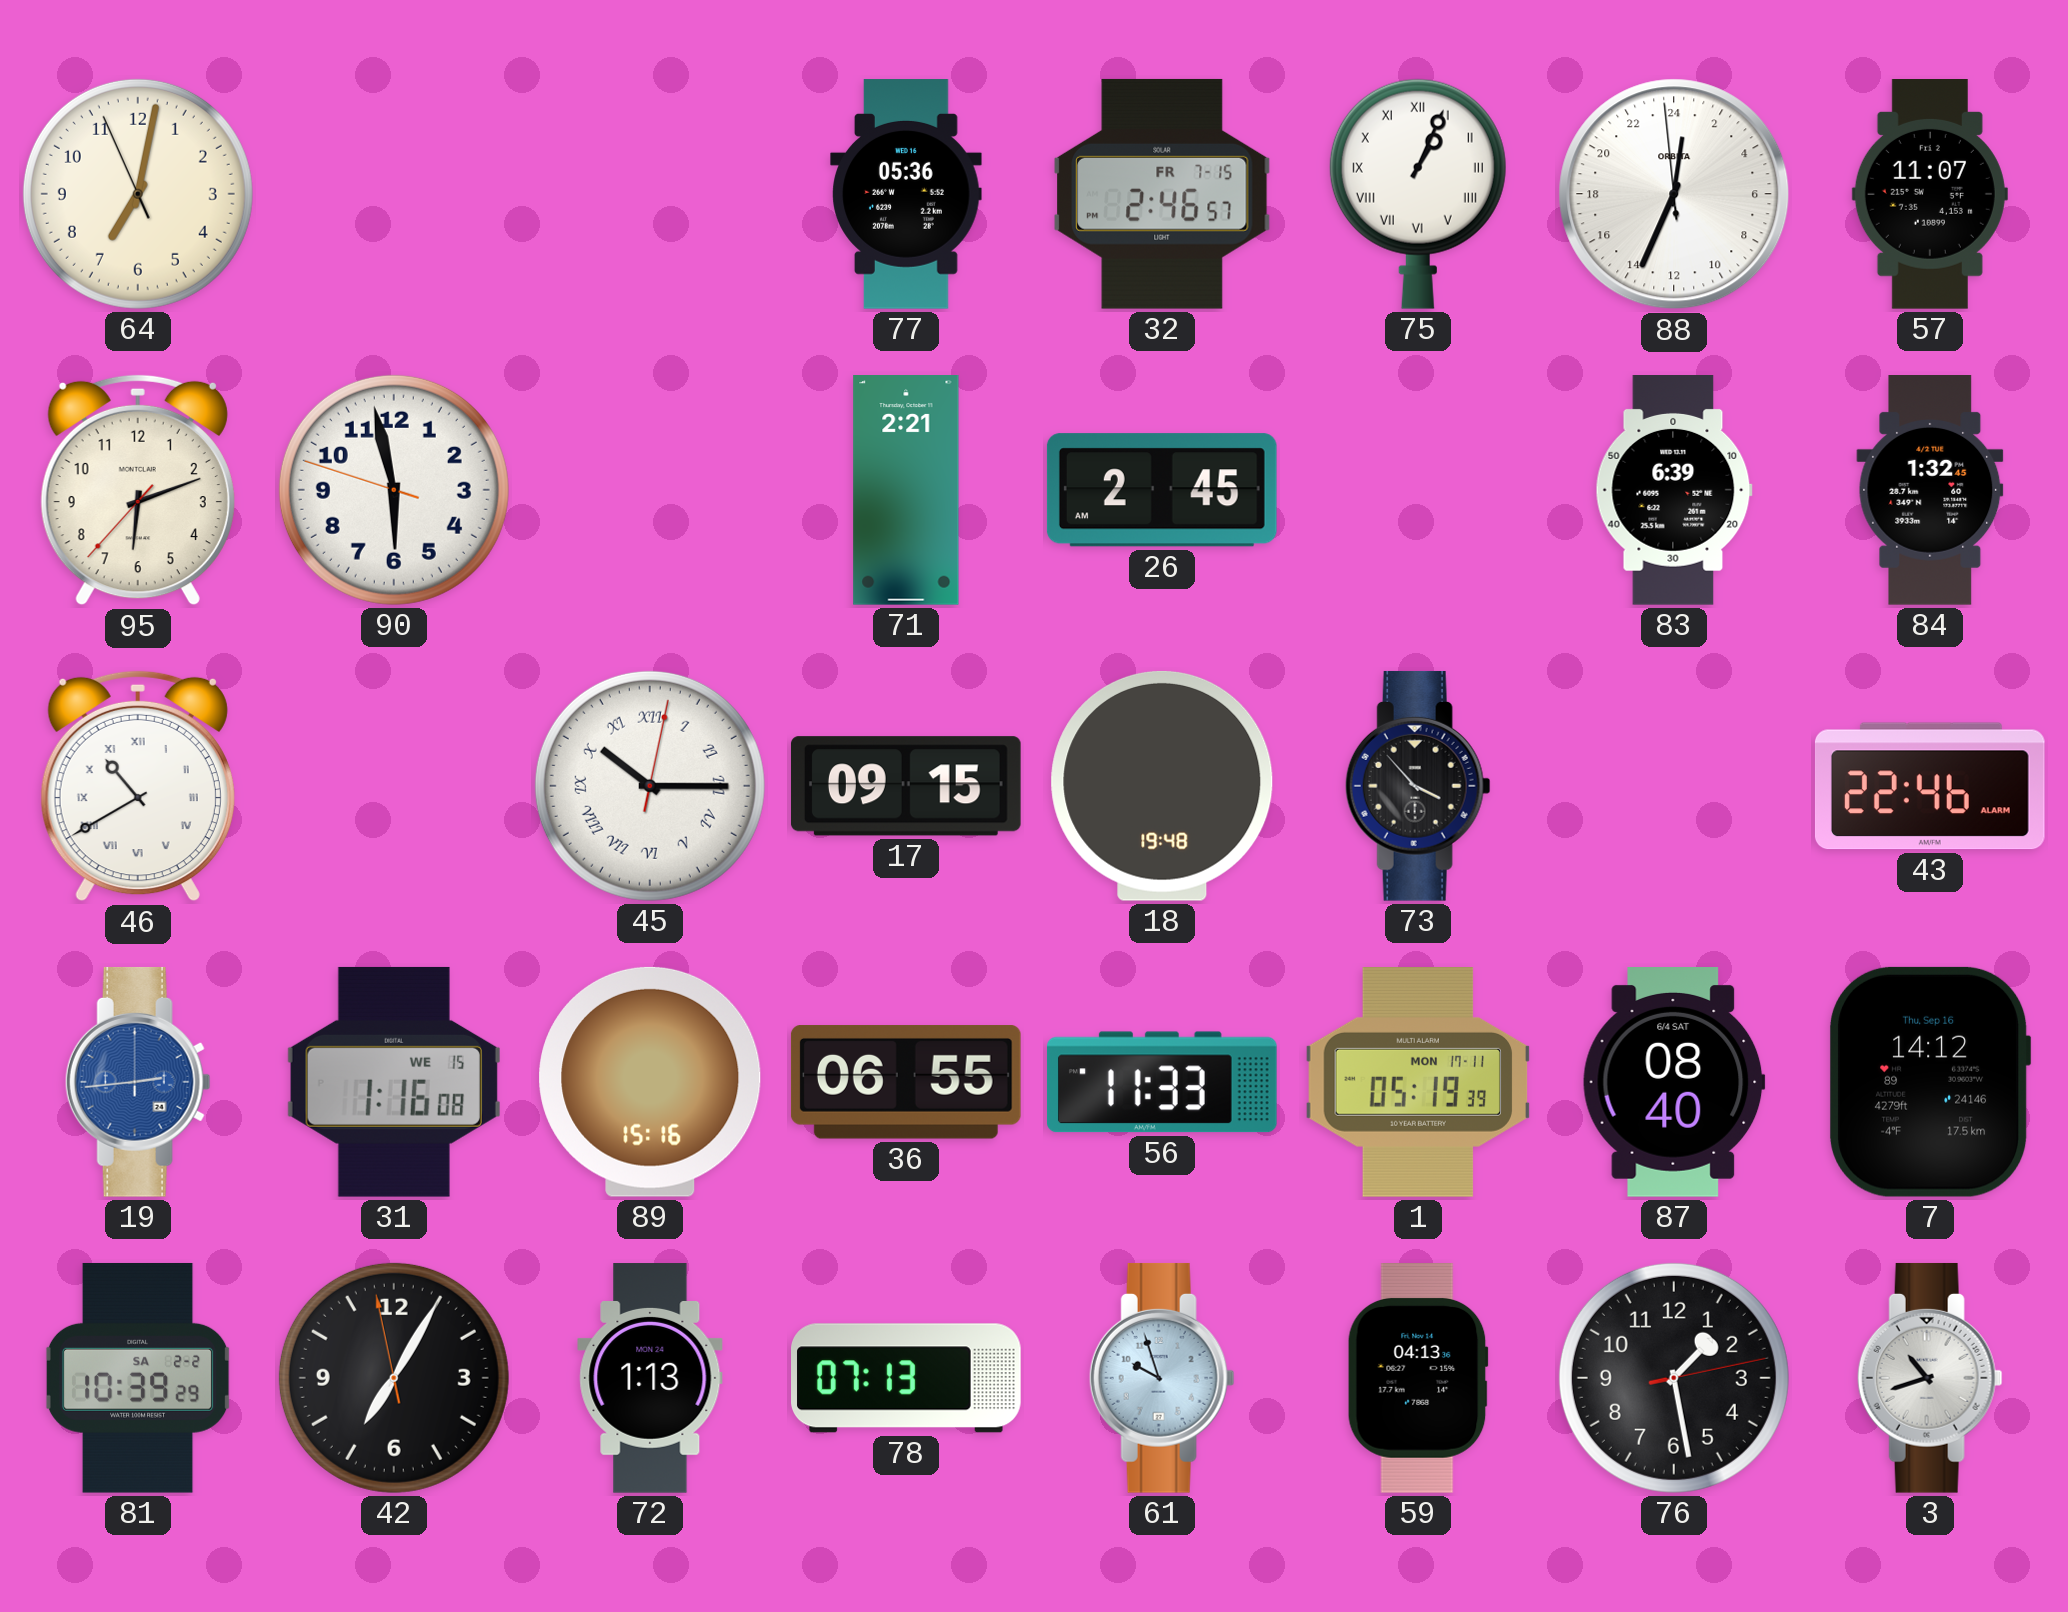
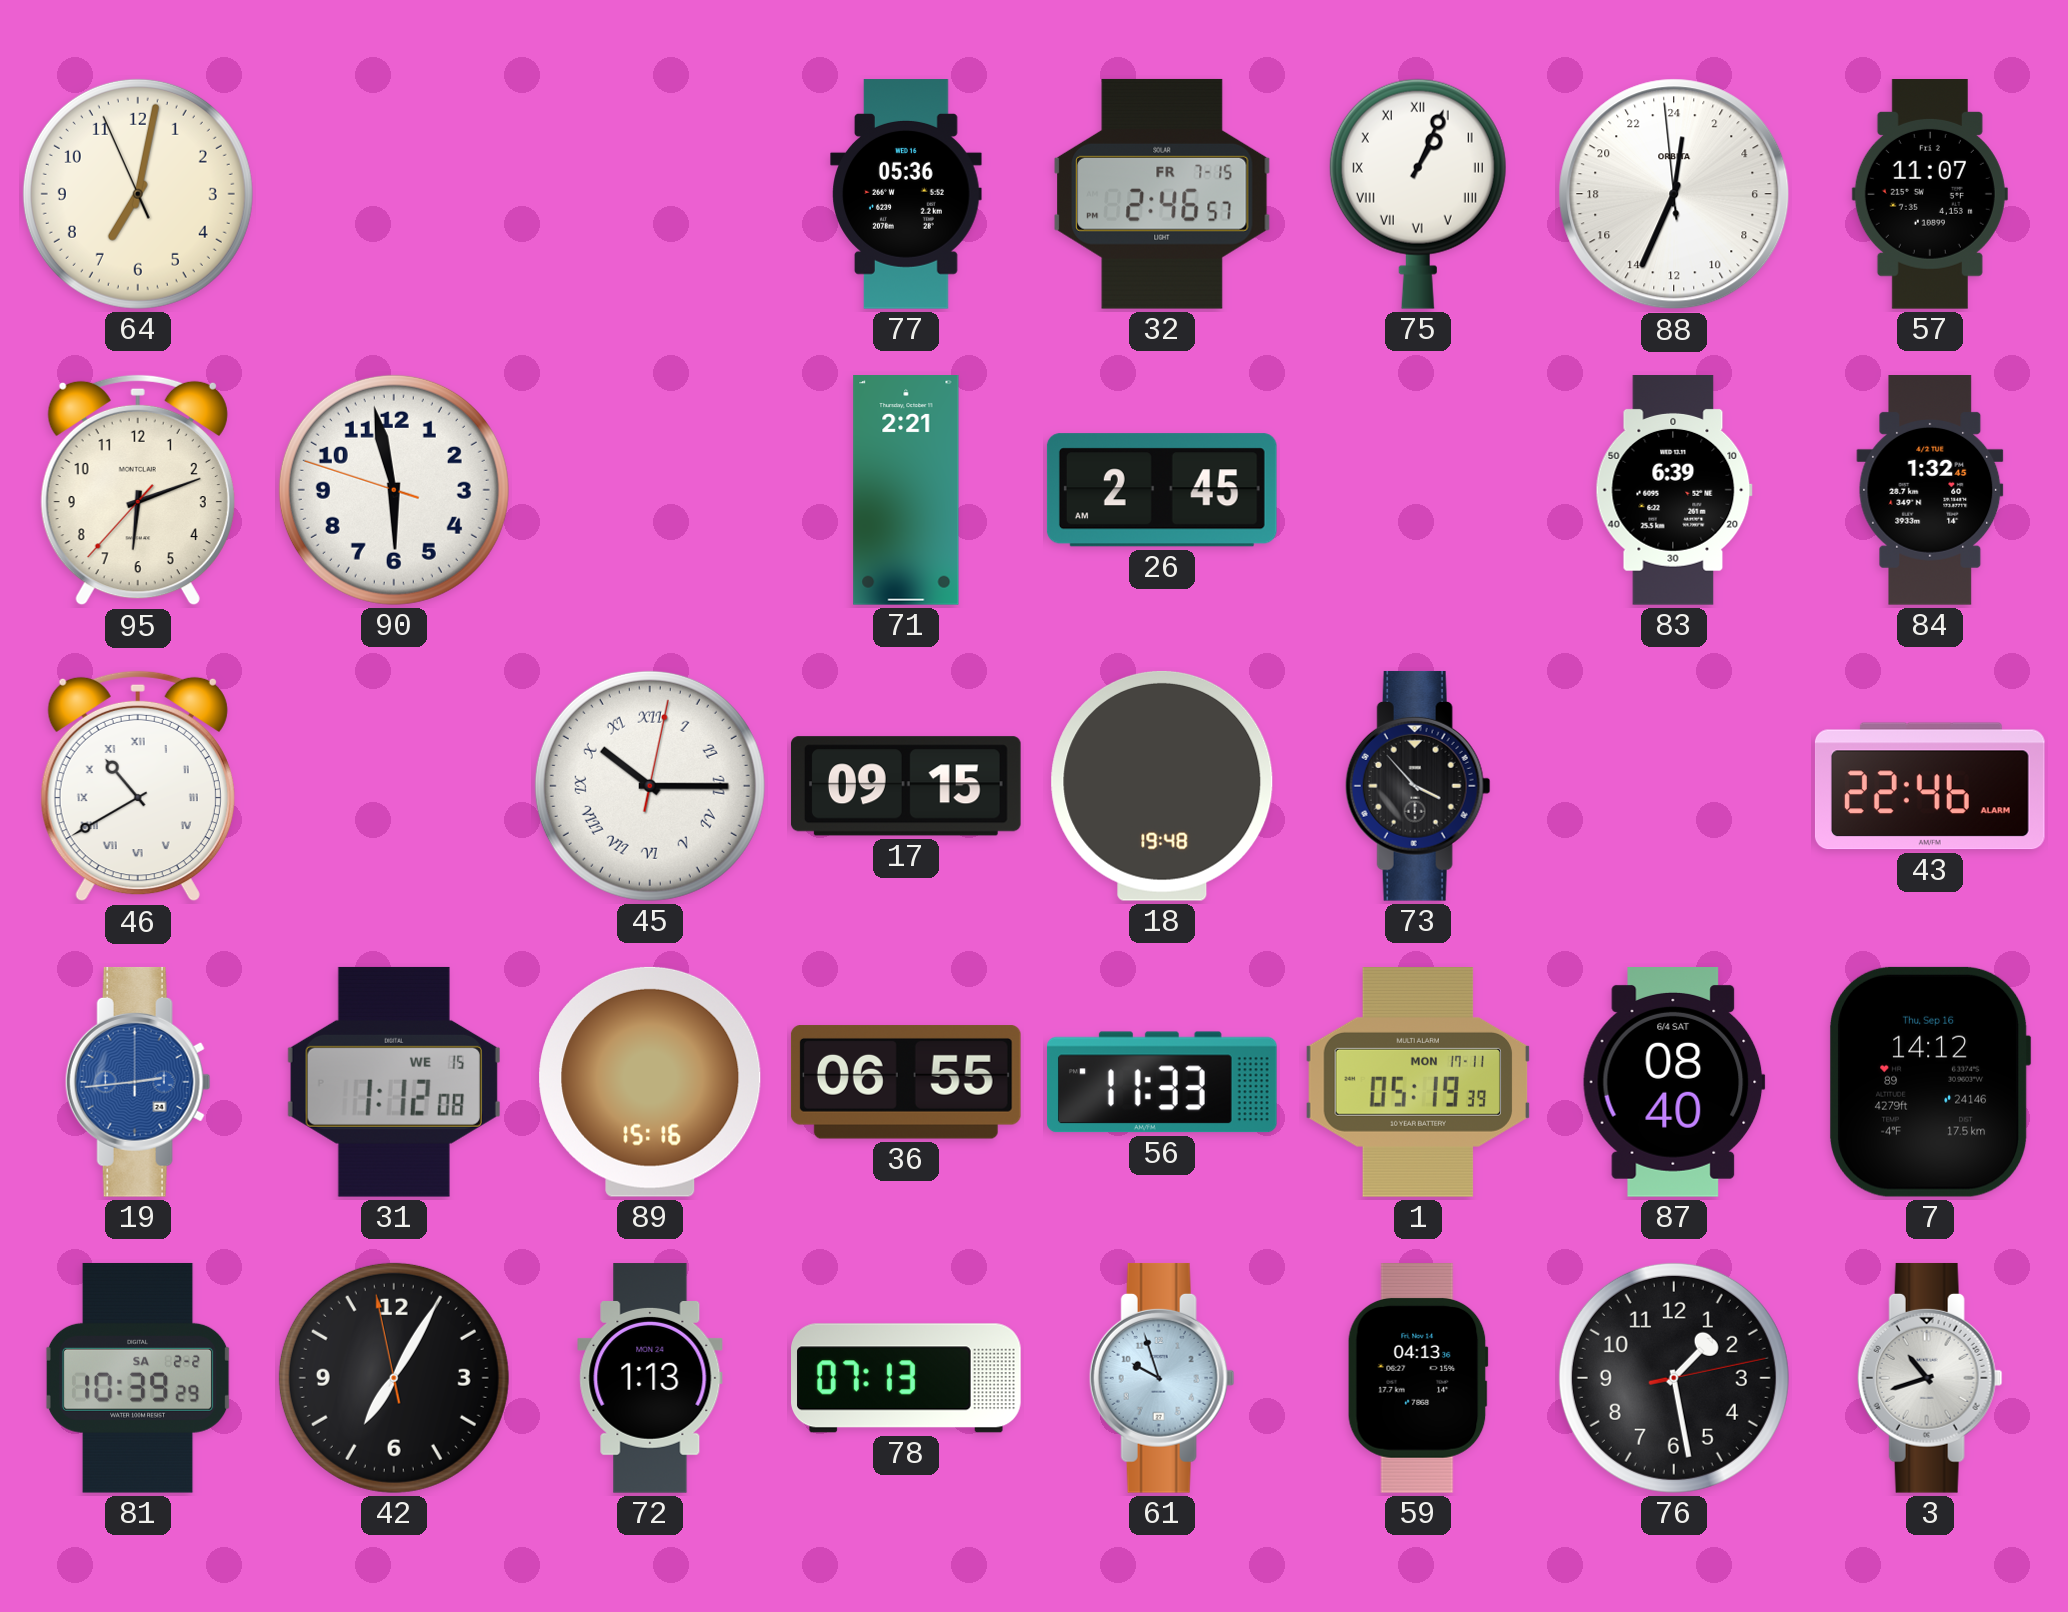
31: 1:16 -> 1:12 (394, 1082)
